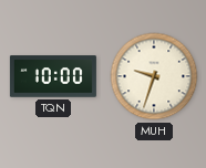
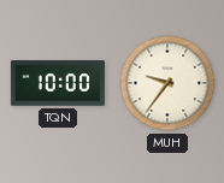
MUH: 9:33 -> 9:36 (167, 83)
